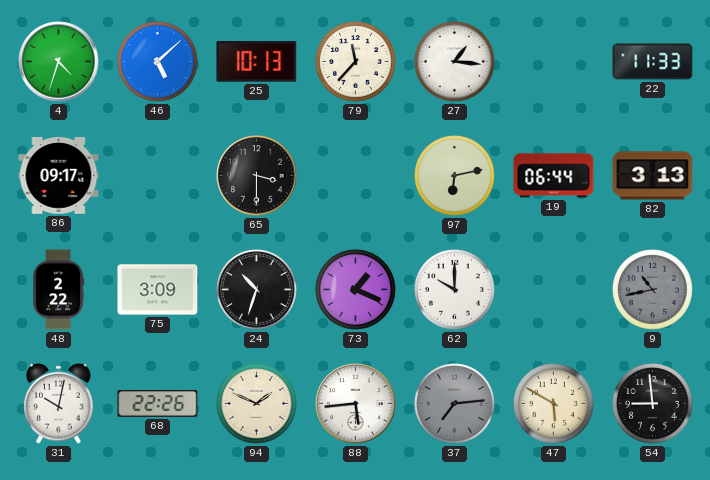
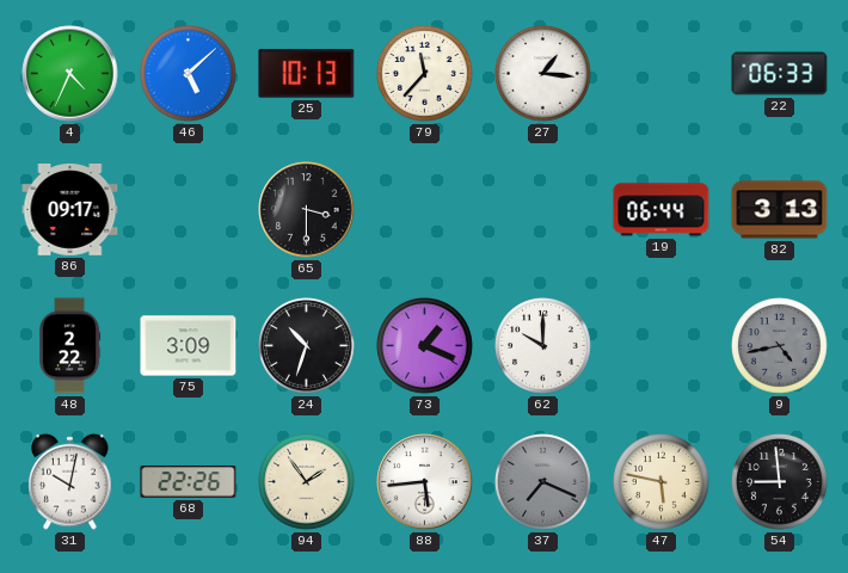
4: 4:33 -> 4:34 (70, 74)
22: 11:33 -> 06:33 (780, 74)
97: 6:13 -> none (455, 176)
9: 10:43 -> 4:43 (780, 346)
94: 1:49 -> 1:54 (307, 482)
37: 7:14 -> 7:19 (543, 482)
47: 5:50 -> 5:47 (662, 482)
